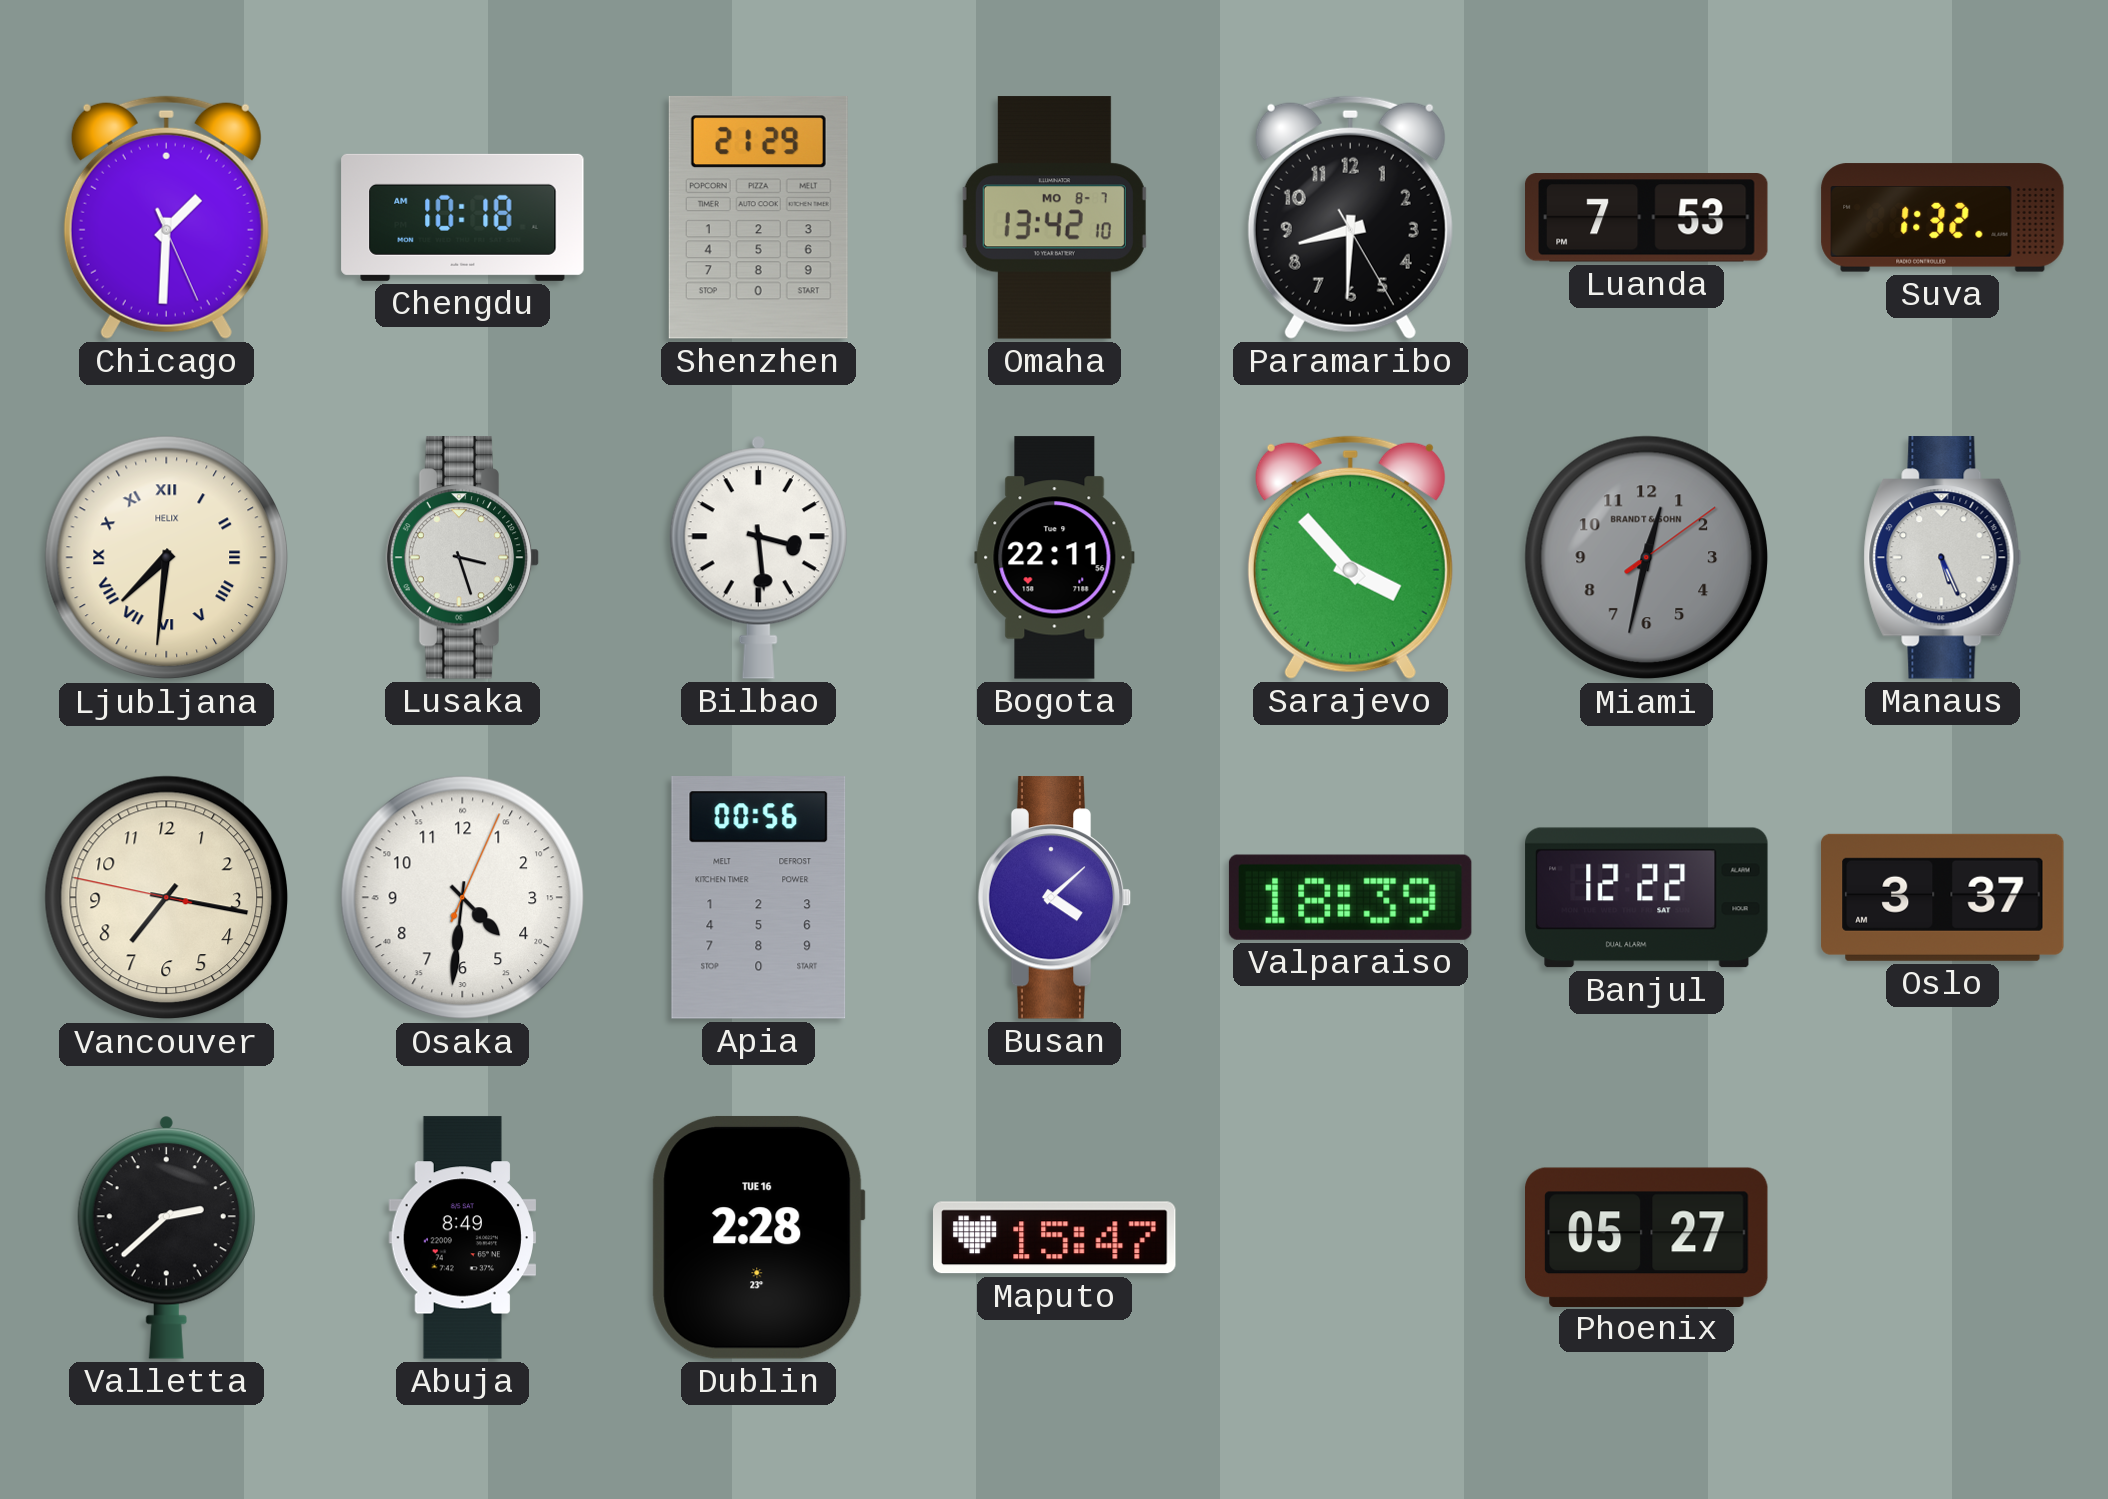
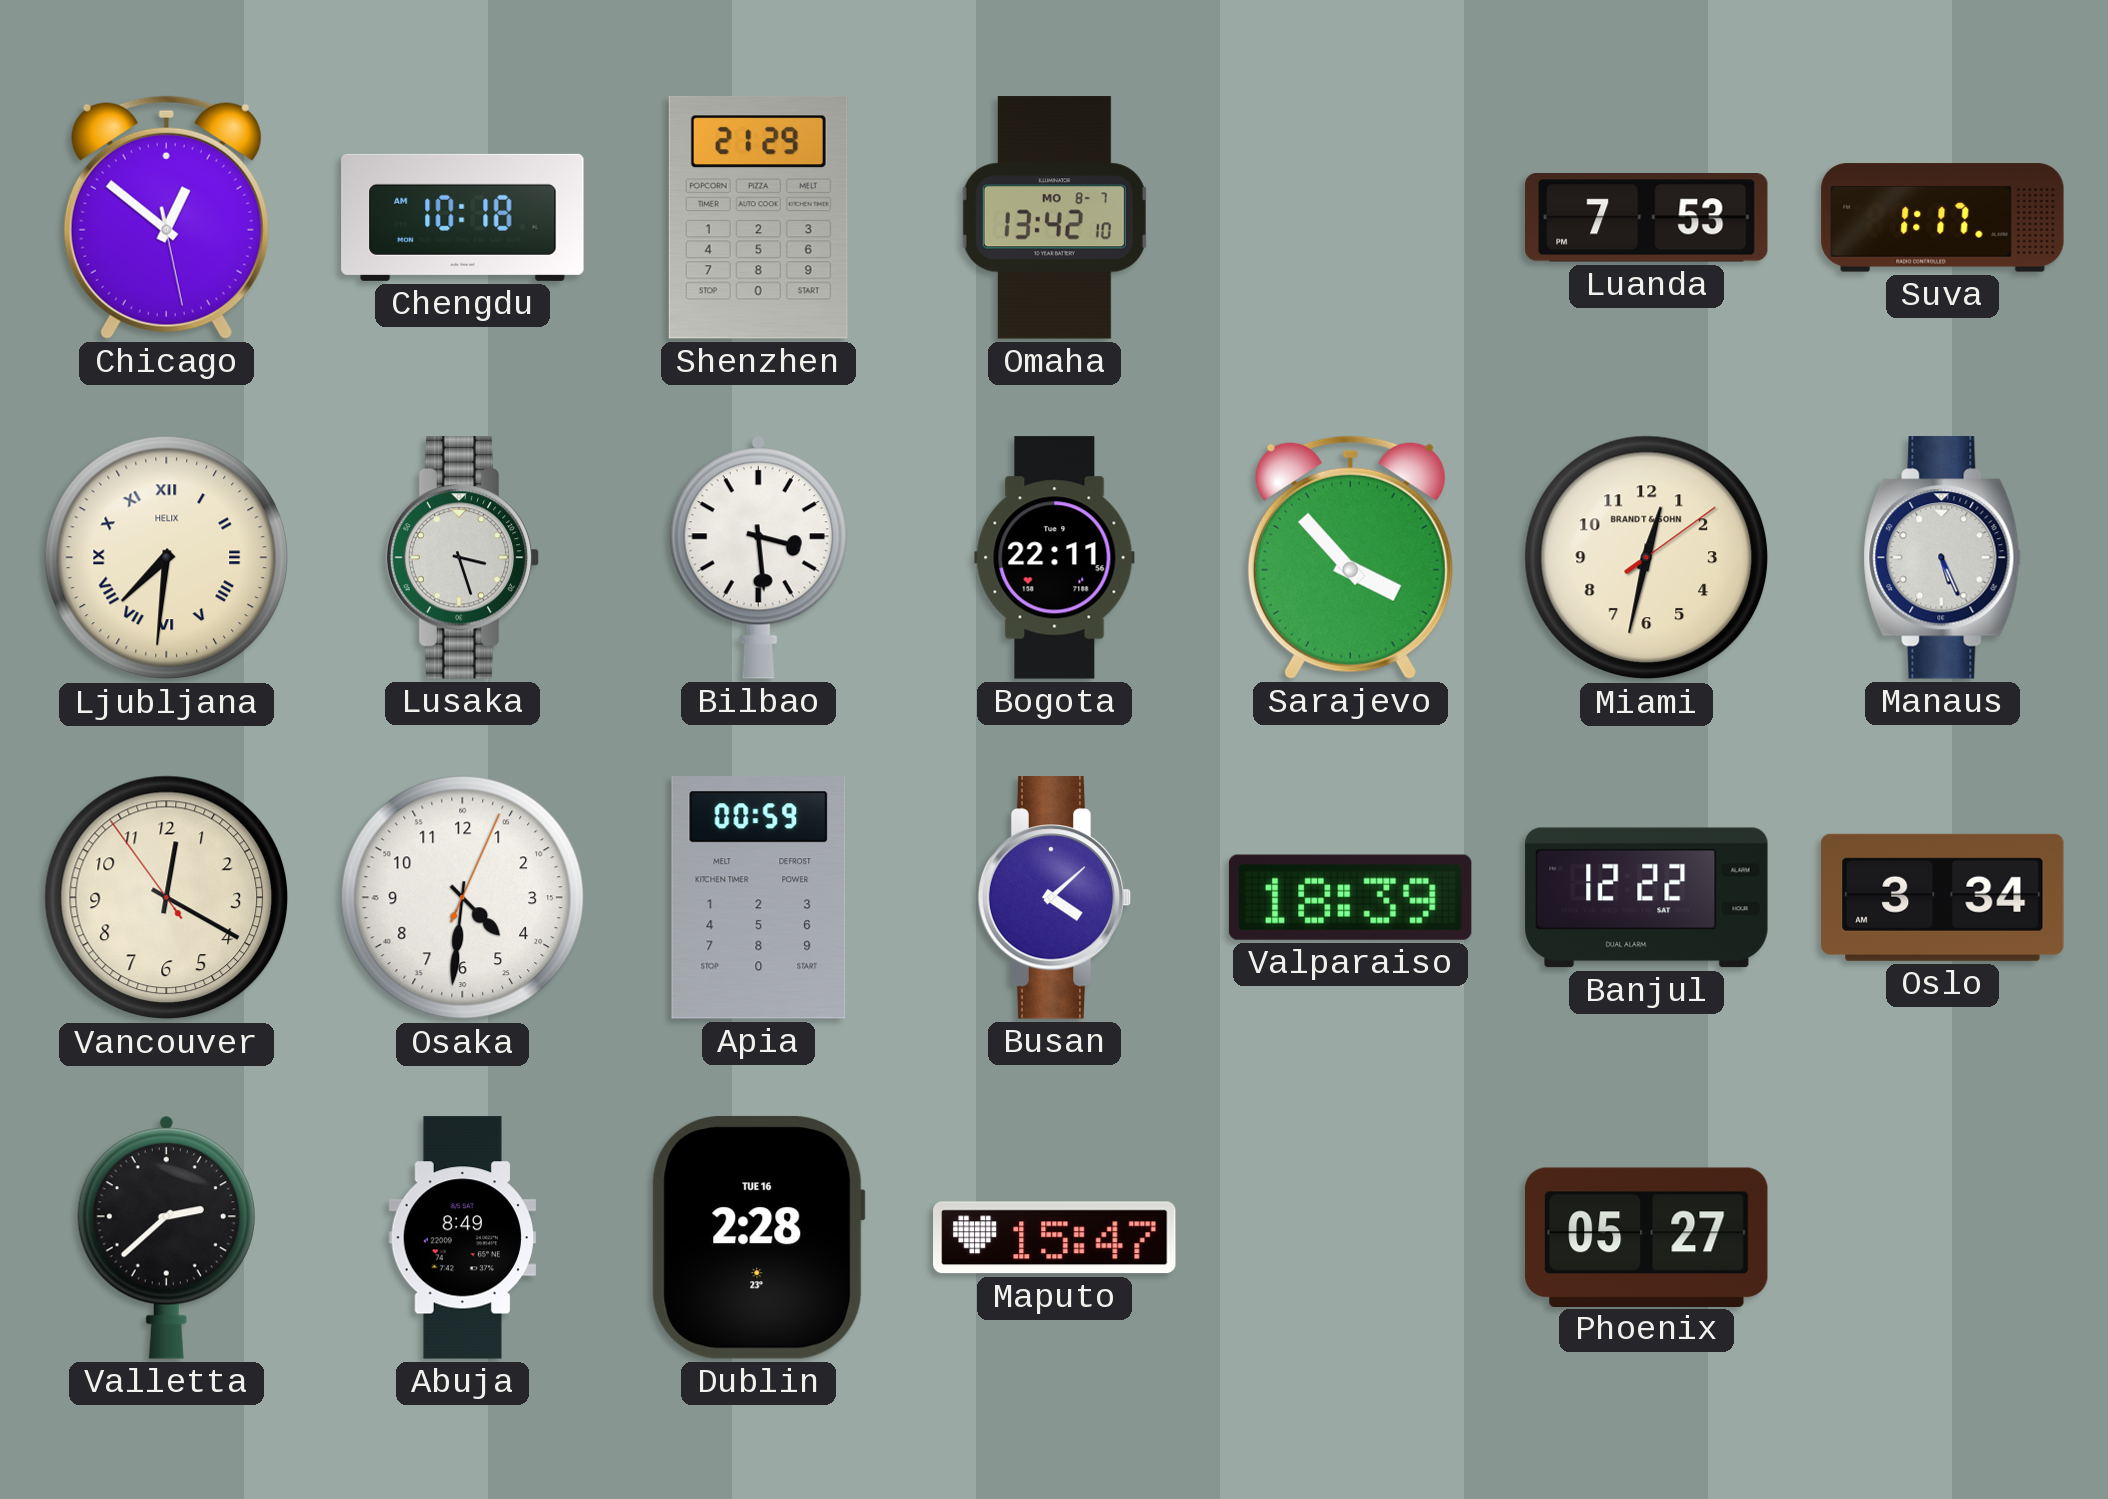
Chicago: 1:30 -> 12:51 (166, 217)
Paramaribo: 8:30 -> none (1350, 217)
Suva: 1:32 -> 1:17 (1943, 218)
Miami dial: grey -> cream (1647, 558)
Vancouver: 7:16 -> 12:19 (167, 898)
Apia: 00:56 -> 00:59 (759, 898)
Oslo: 3:37 -> 3:34 (1943, 897)
